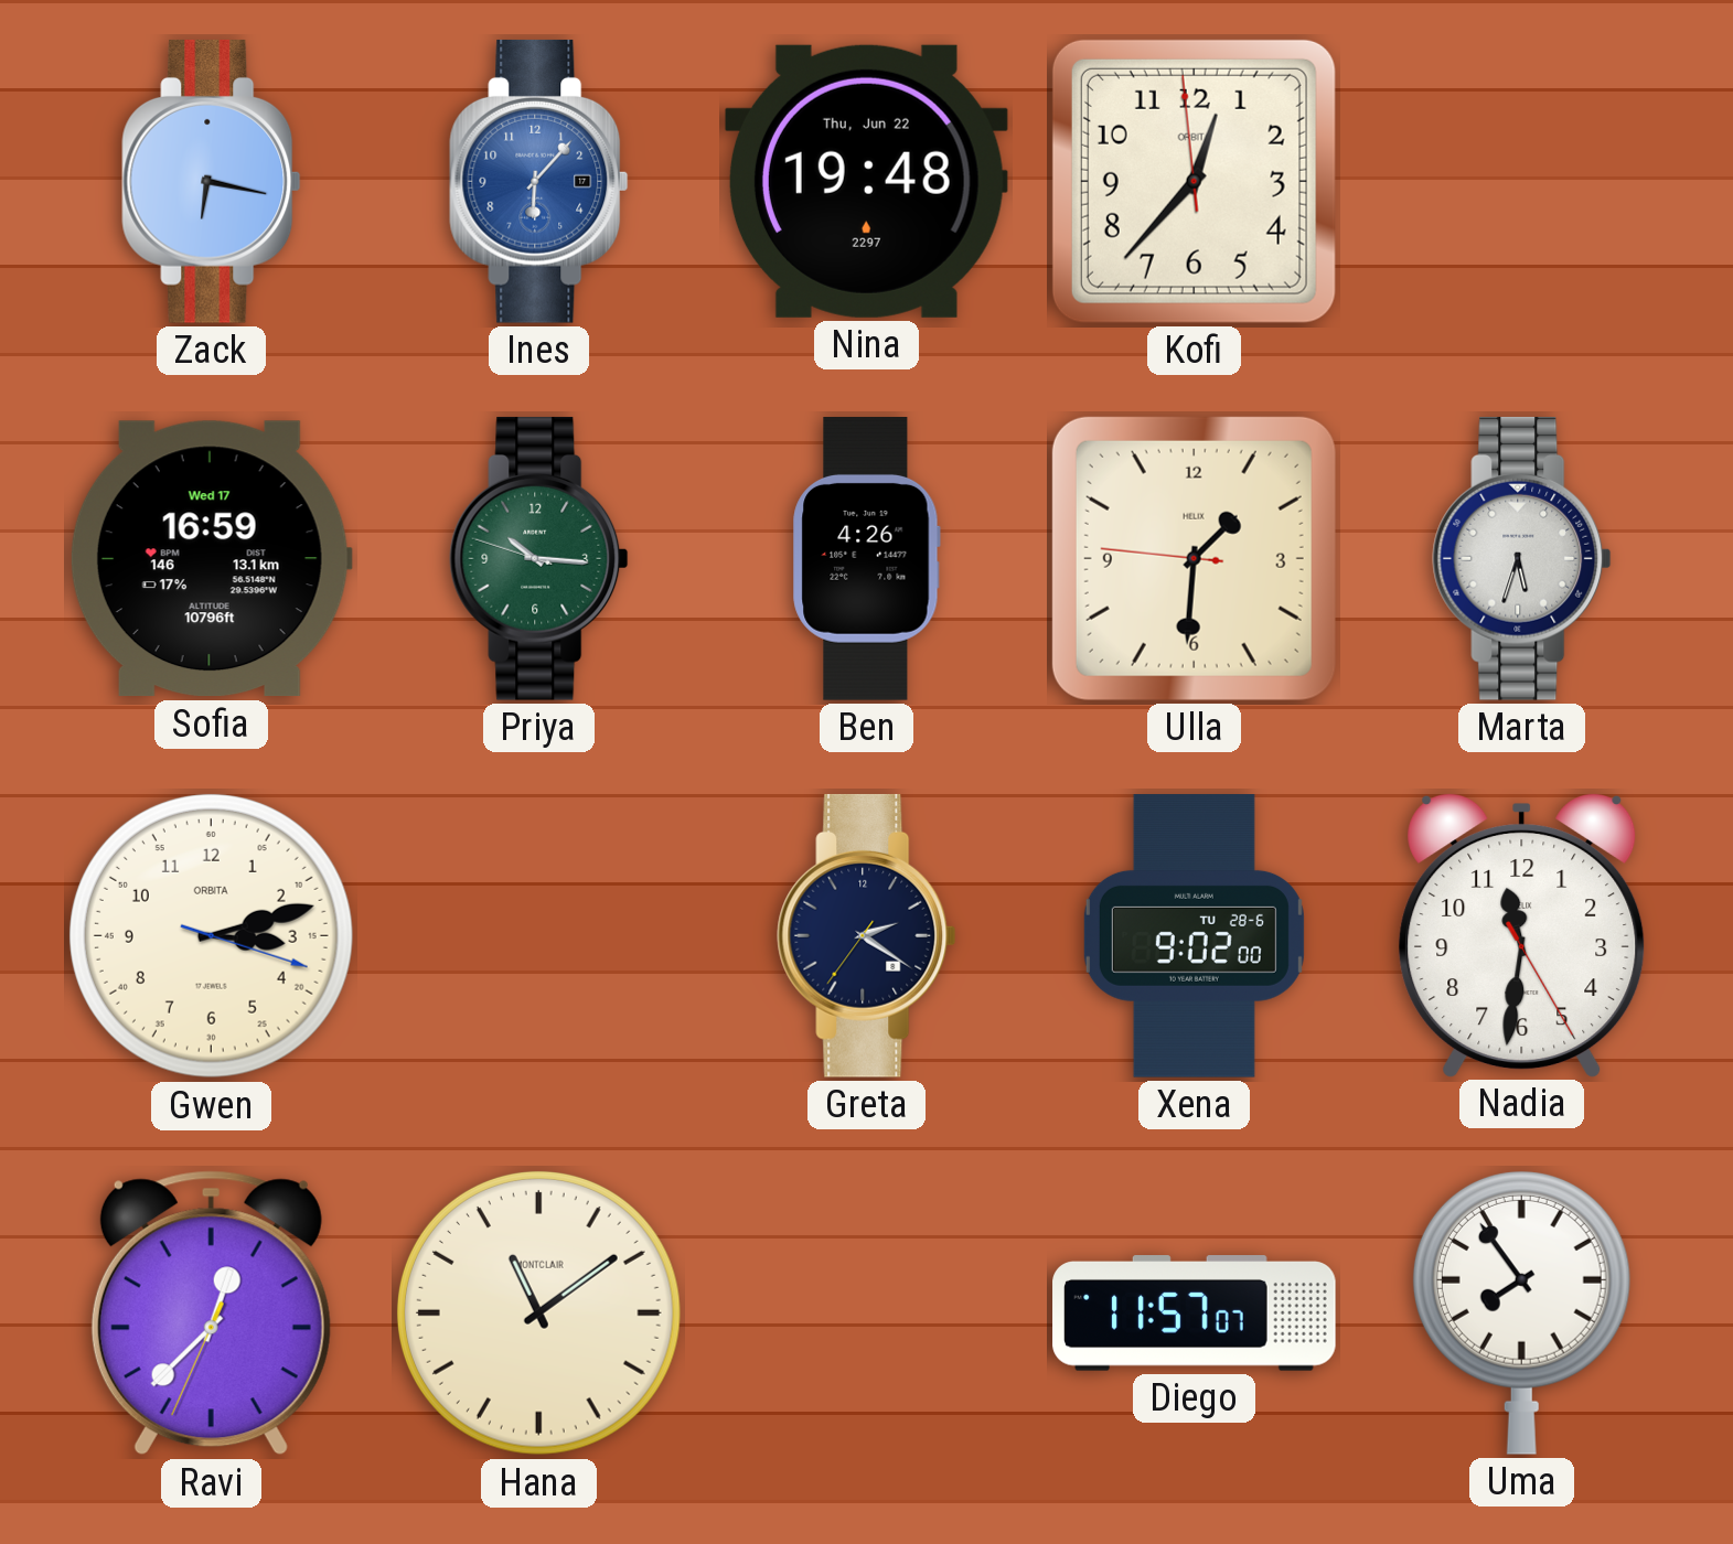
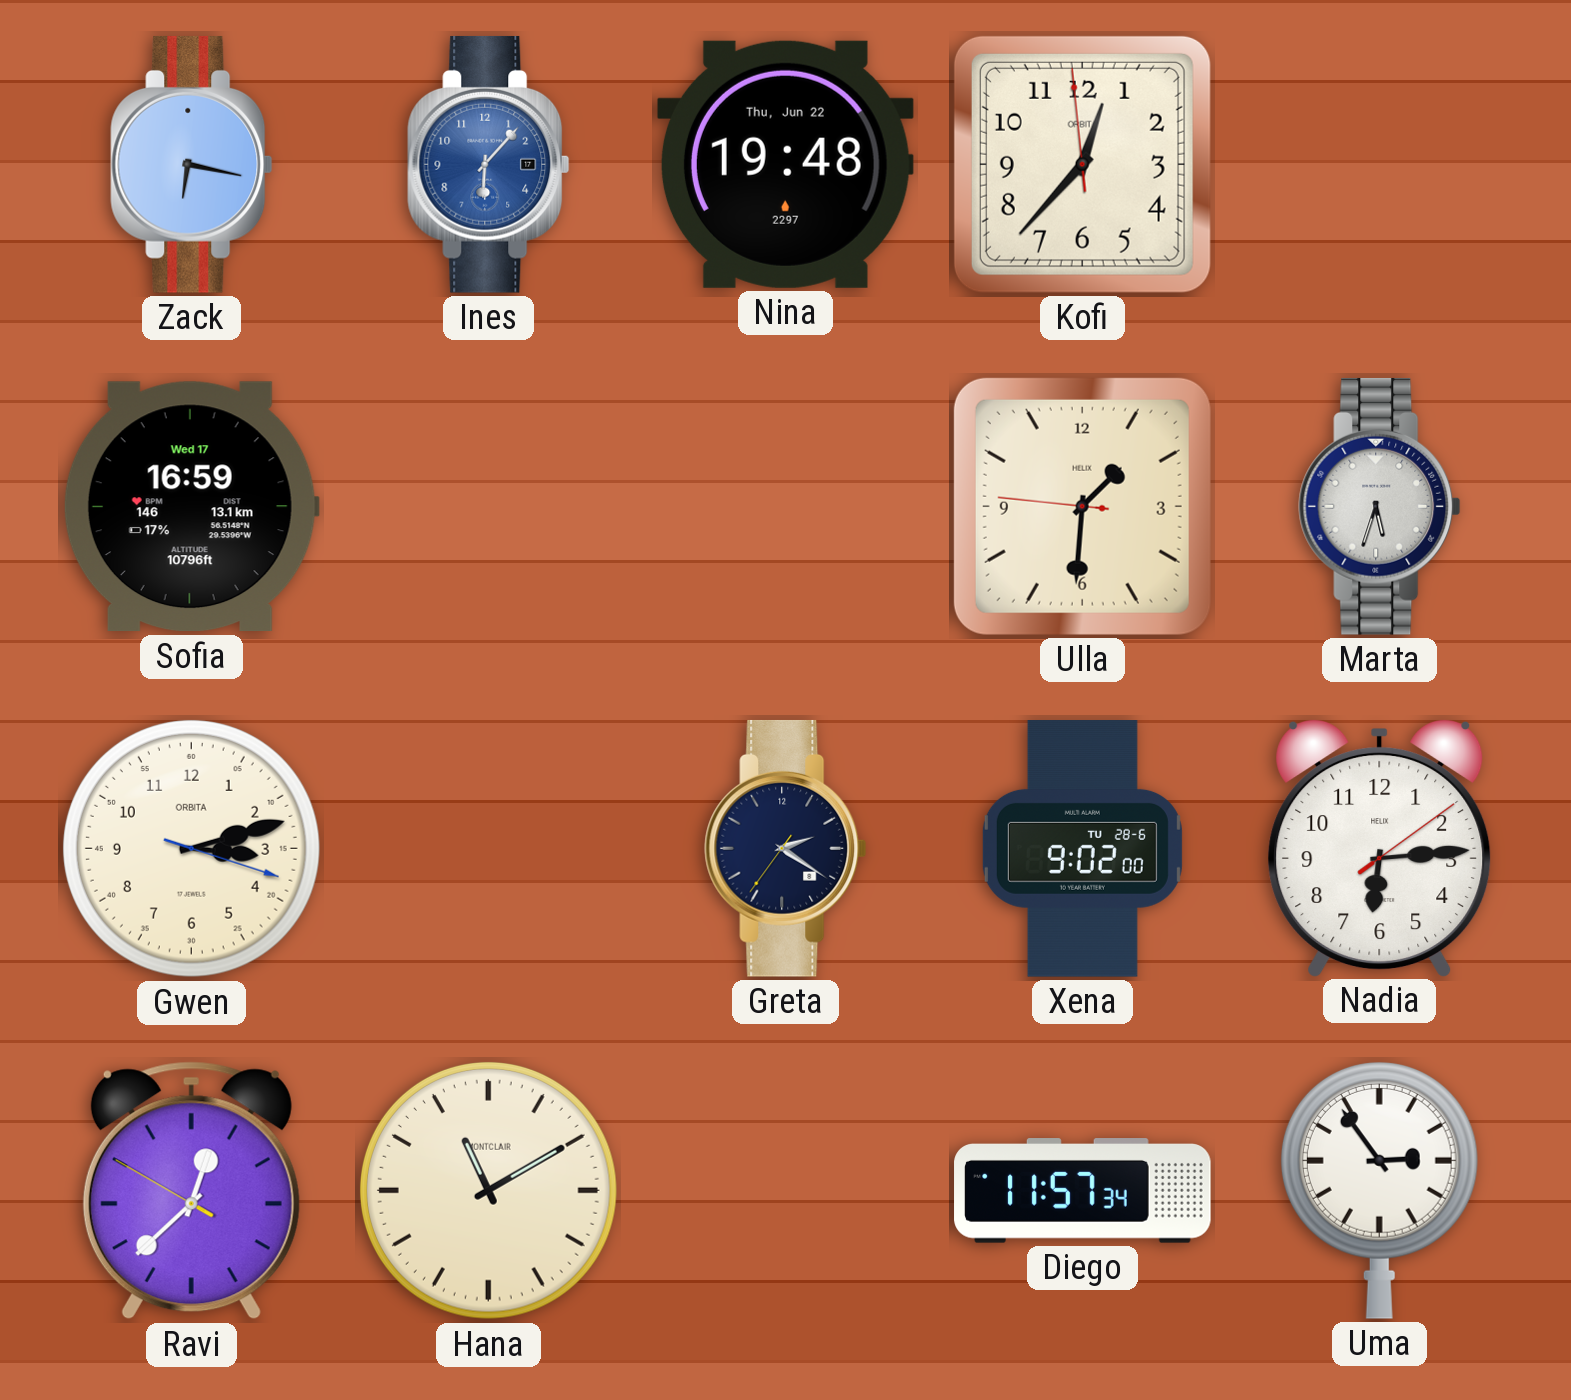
Priya: 10:15 -> none (539, 558)
Ben: 4:26 -> none (866, 559)
Nadia: 11:31 -> 6:14 (1380, 848)
Ravi: 12:37:34 -> 12:37:50 (191, 1191)
Hana: 11:09 -> 11:10 (488, 1190)
Diego: 11:57:07 -> 11:57:34 (1083, 1191)
Uma: 7:54 -> 2:54 (1379, 1190)
